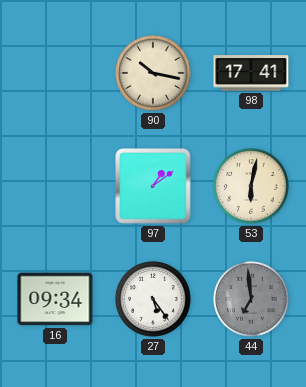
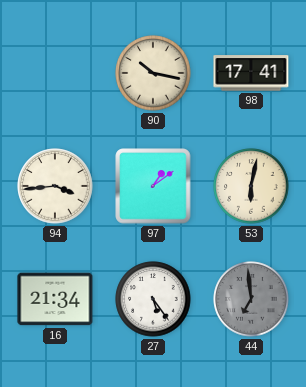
94: none -> 3:44 (55, 186)
16: 09:34 -> 21:34 (55, 299)
